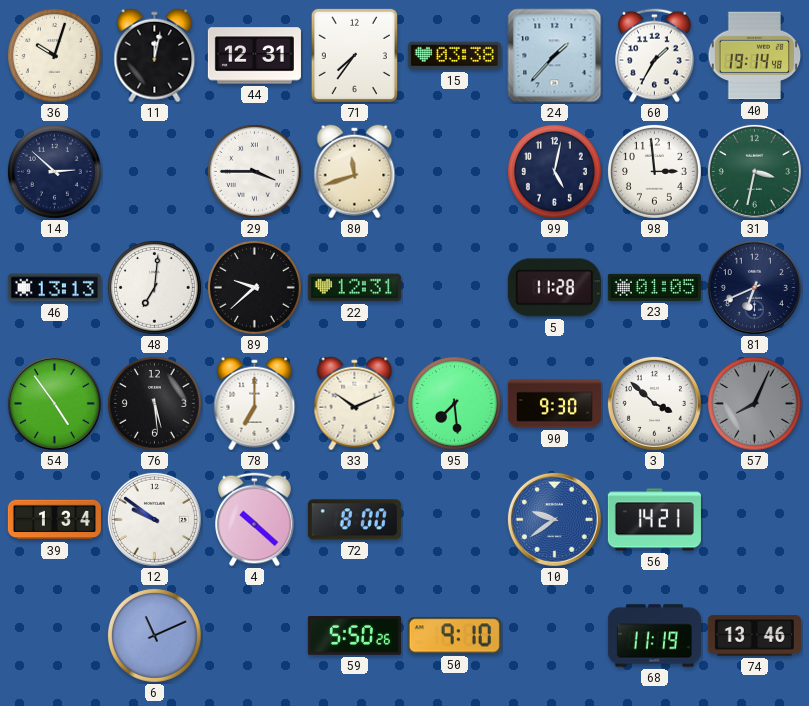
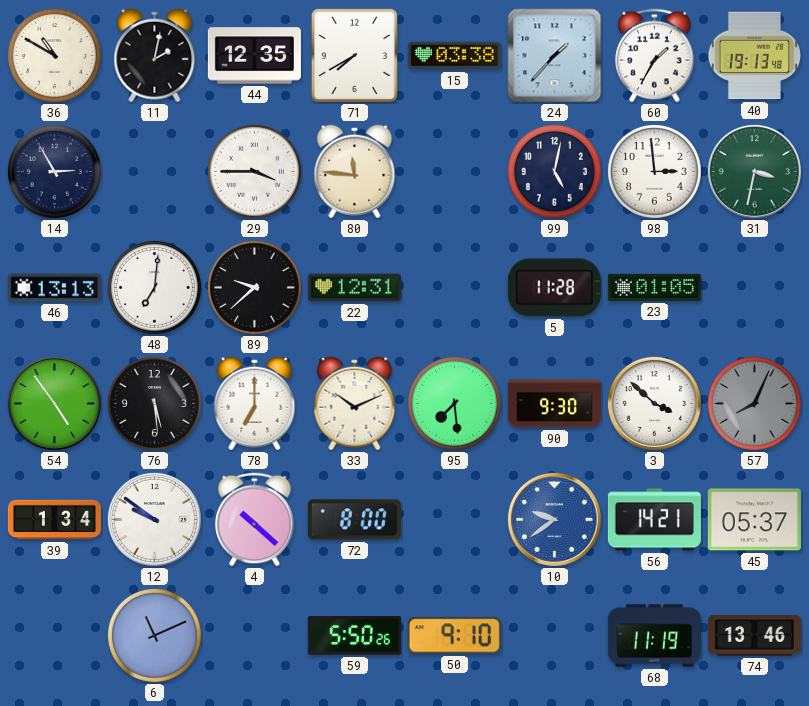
36: 10:03 -> 10:50 (54, 55)
11: 12:02 -> 2:02 (155, 56)
44: 12:31 -> 12:35 (254, 56)
71: 7:36 -> 7:40 (354, 55)
40: 19:14 -> 19:13 (755, 56)
14: 2:52 -> 2:55 (54, 171)
80: 11:42 -> 11:46 (355, 172)
81: 6:41 -> none (754, 287)
45: none -> 05:37 (754, 520)
